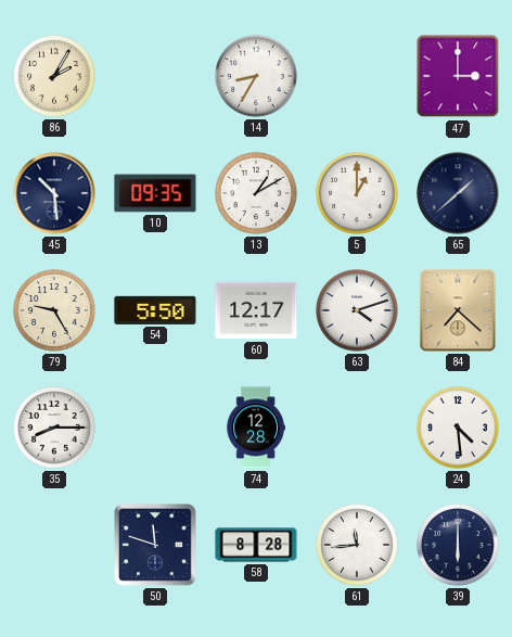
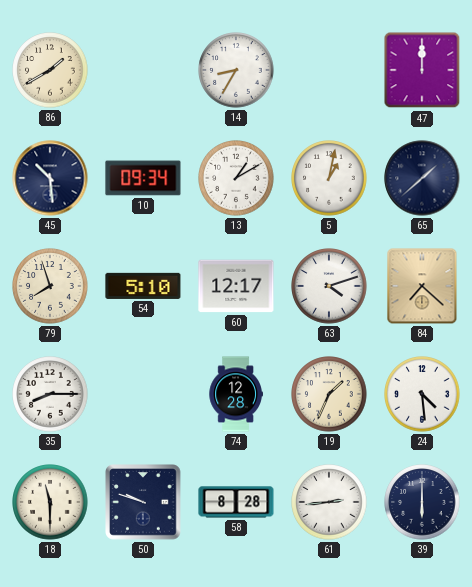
86: 2:05 -> 1:40 (50, 70)
47: 3:00 -> 12:00 (422, 70)
10: 09:35 -> 09:34 (143, 178)
5: 1:00 -> 1:02 (329, 178)
79: 9:25 -> 7:57 (50, 286)
54: 5:50 -> 5:10 (143, 286)
19: none -> 1:34 (329, 394)
18: none -> 11:30 (50, 502)
50: 11:48 -> 9:48 (143, 502)
61: 11:44 -> 2:44 (329, 502)
